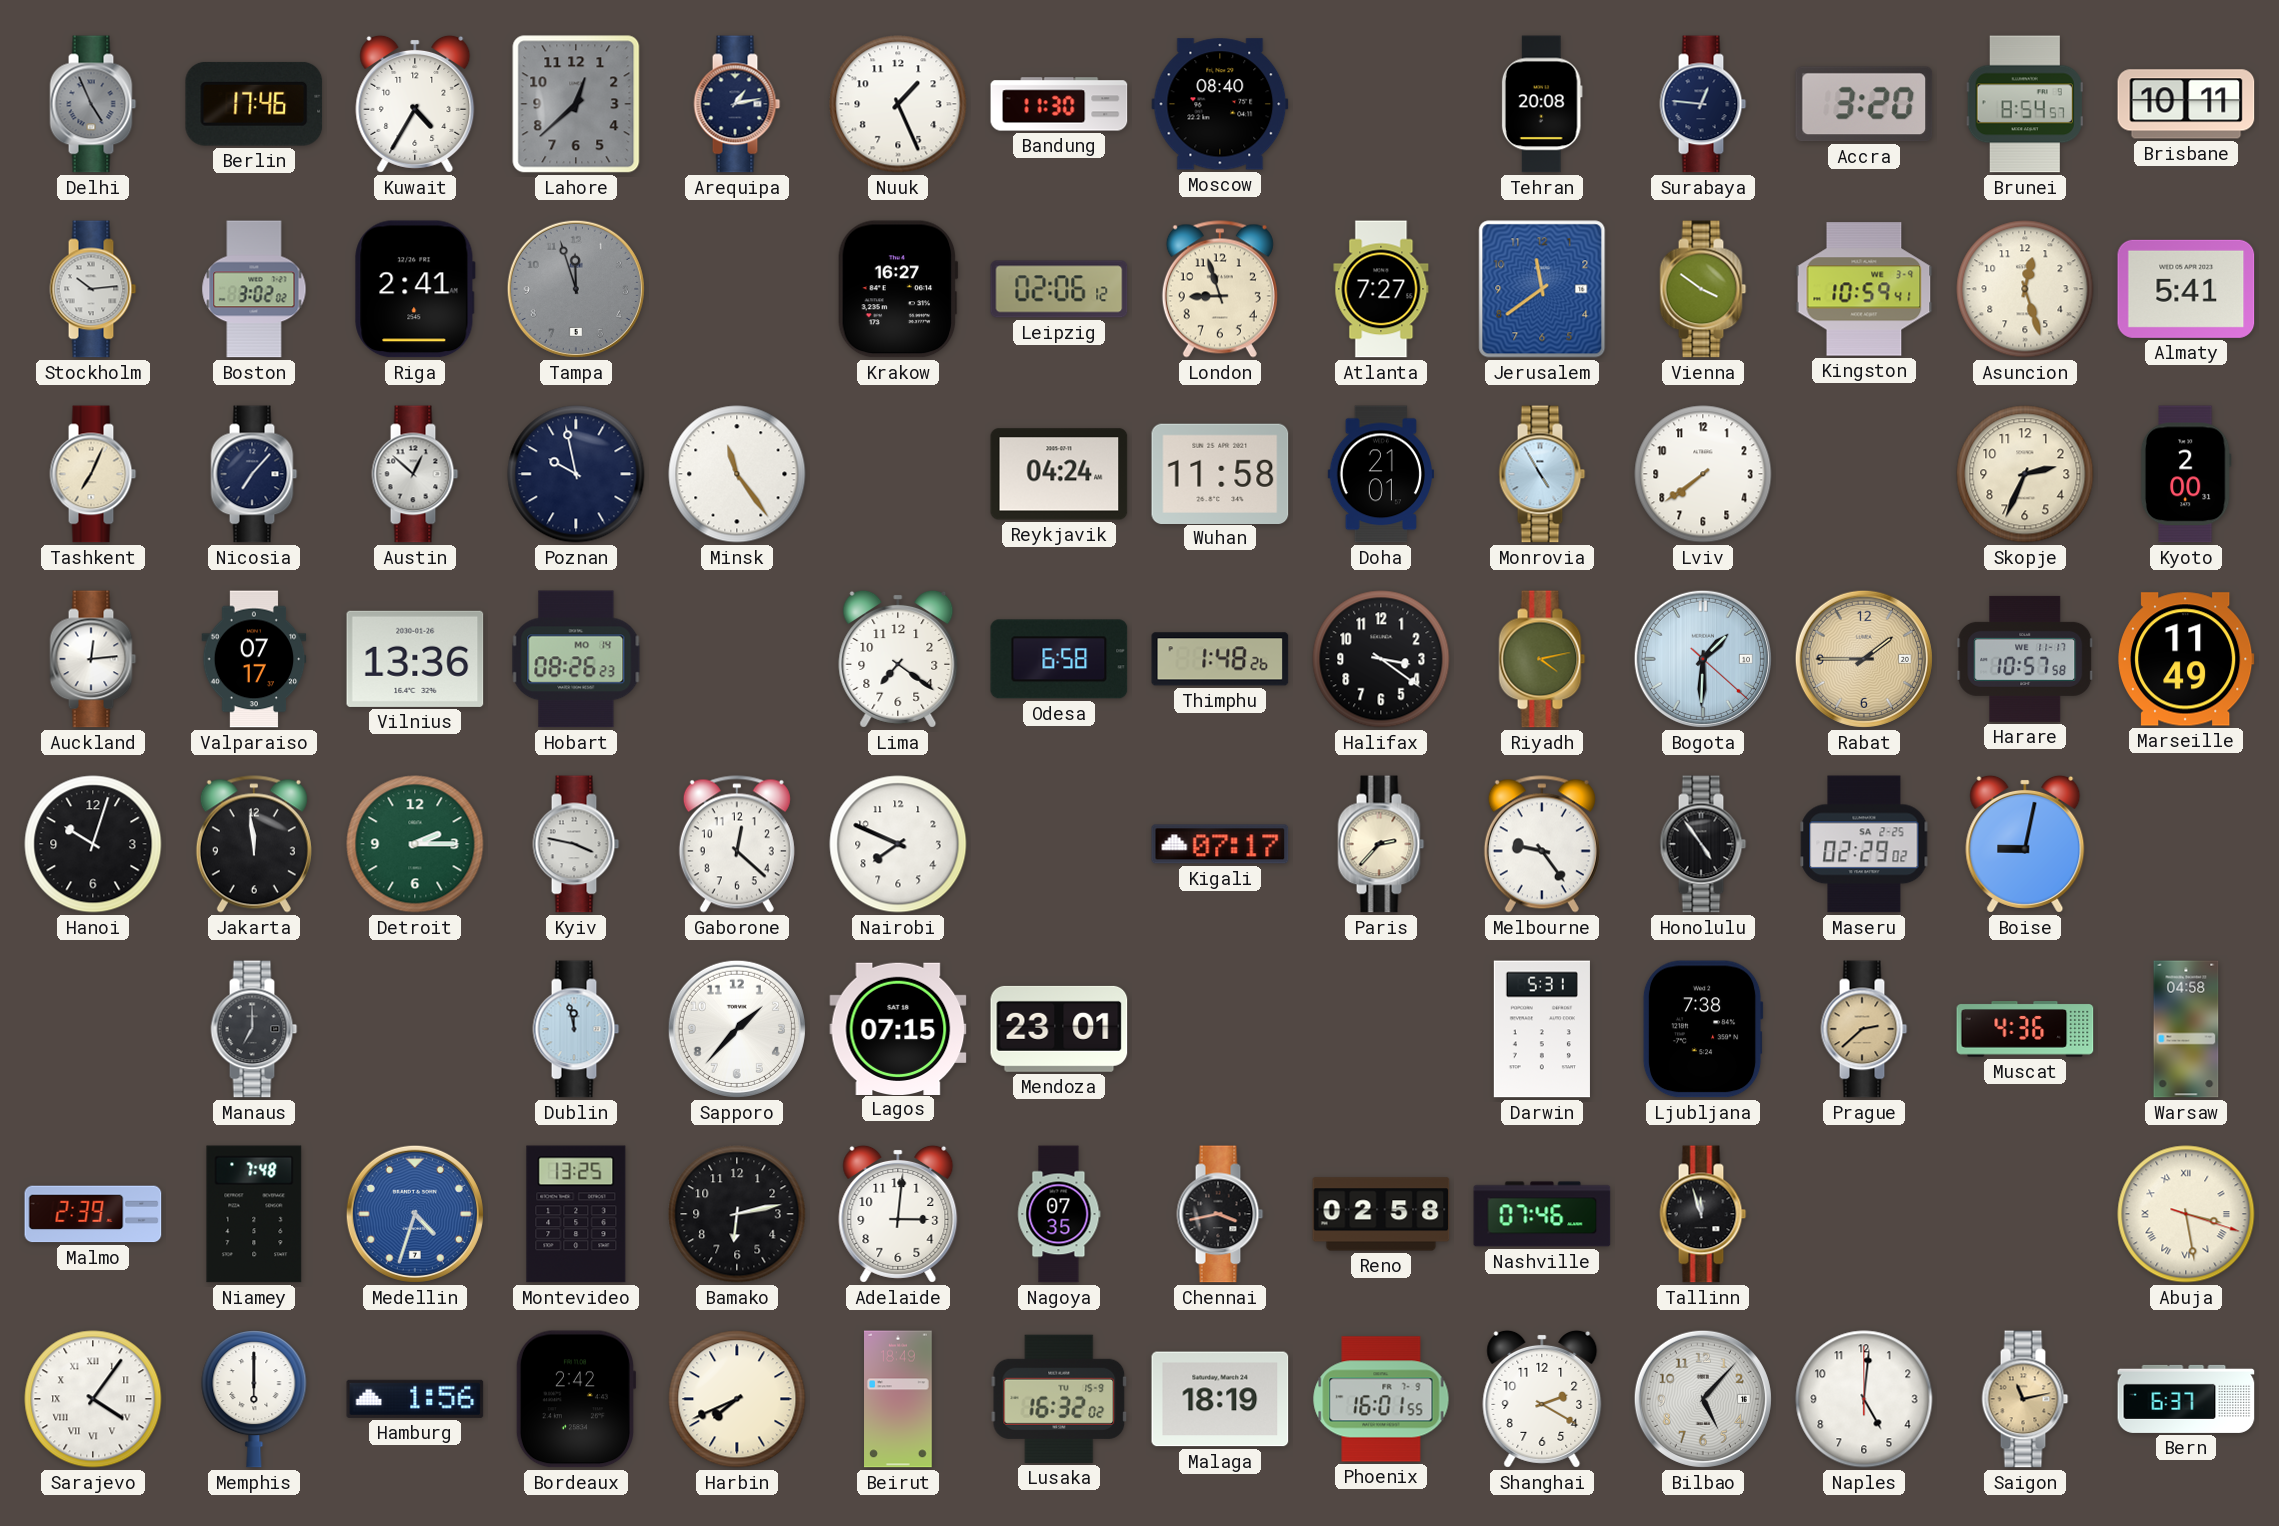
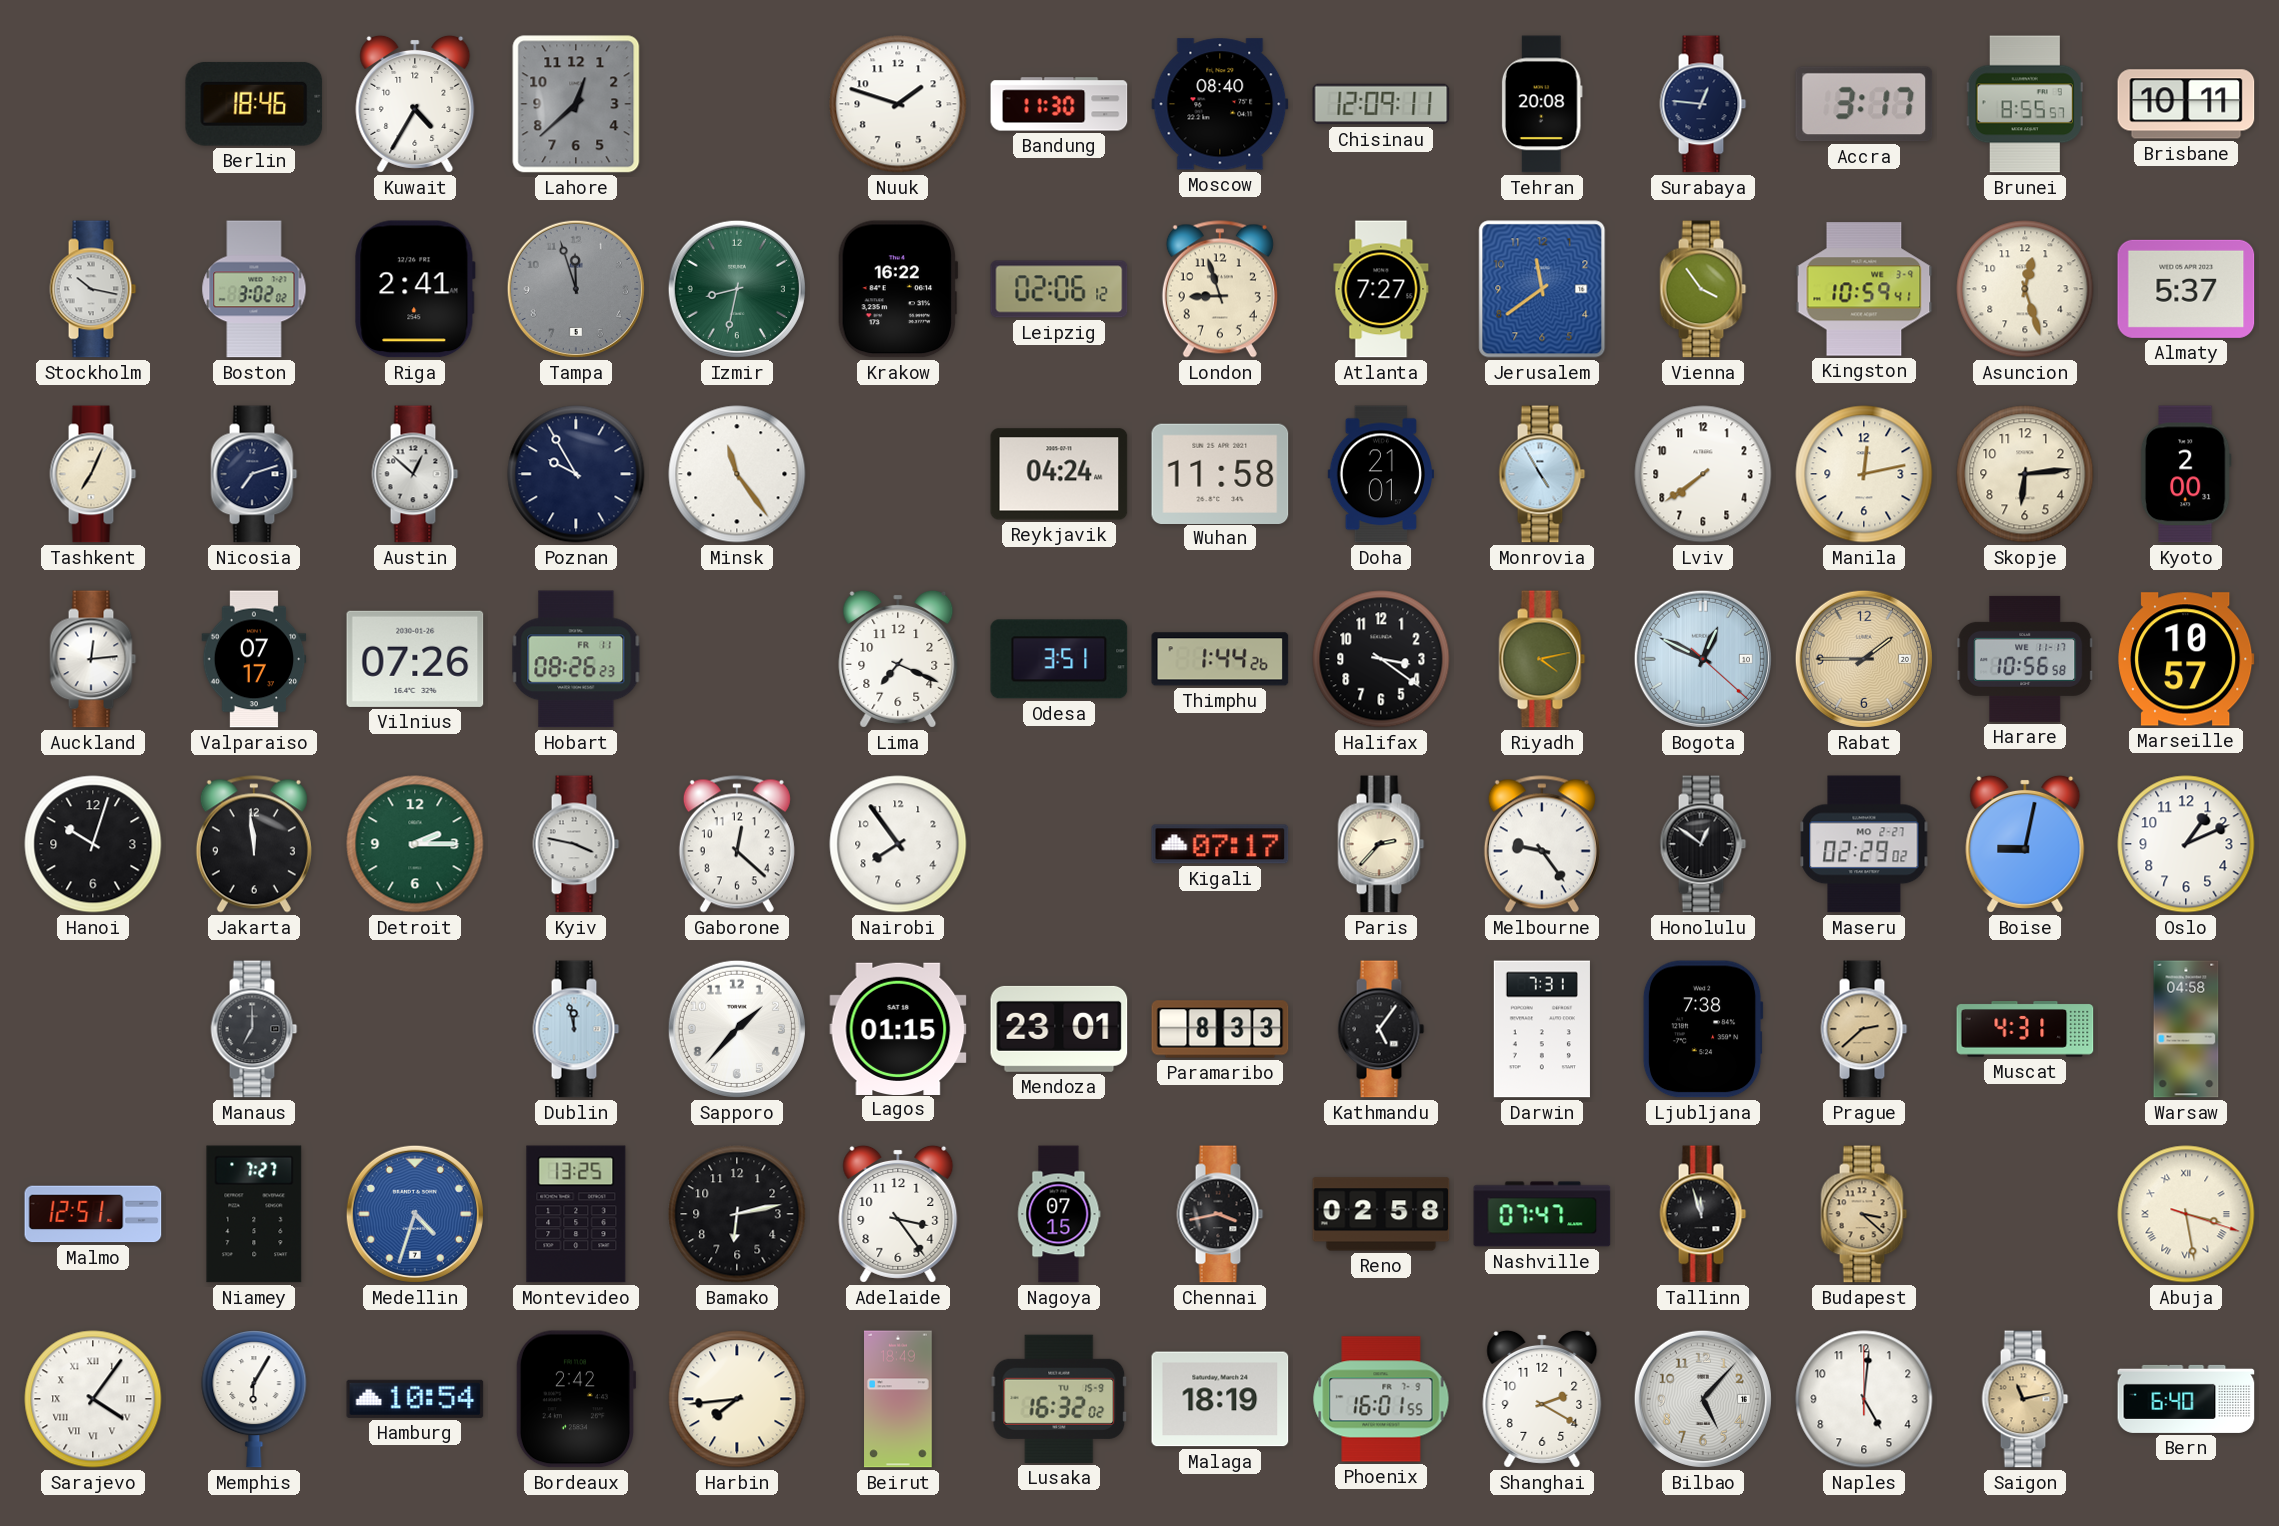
Delhi: 4:56 -> none (93, 104)
Berlin: 17:46 -> 18:46 (254, 104)
Arequipa: 1:13 -> none (737, 104)
Nuuk: 1:26 -> 1:48 (898, 104)
Chisinau: none -> 12:09 (1381, 104)
Accra: 3:20 -> 3:17 (1864, 104)
Brunei: 8:54 -> 8:55 (2025, 104)
Stockholm: 10:14 -> 10:17 (93, 289)
Izmir: none -> 8:32 (737, 289)
Krakow: 16:27 -> 16:22 (898, 289)
Vienna: 3:51 -> 3:54 (1703, 289)
Almaty: 5:41 -> 5:37 (2186, 289)
Nicosia: 7:07 -> 7:12 (254, 474)
Poznan: 9:58 -> 9:55 (576, 474)
Manila: none -> 12:13 (1864, 474)
Skopje: 2:34 -> 6:14 (2025, 474)
Vilnius: 13:36 -> 07:26 (415, 659)
Hobart date: MO 14 -> FR 11 (576, 659)
Lima: 7:21 -> 7:19 (898, 659)
Odesa: 6:58 -> 3:51 (1059, 659)
Thimphu: 1:48 -> 1:44 (1220, 659)
Bogota: 1:30 -> 12:49 (1703, 659)
Harare: 10:57 -> 10:56 (2025, 659)
Marseille: 11:49 -> 10:57 (2187, 659)
Nairobi: 7:49 -> 7:54 (898, 844)
Honolulu: 4:54 -> 12:51 (1703, 844)
Maseru date: SA 2-25 -> MO 2-27 (1864, 844)
Oslo: none -> 1:11 (2186, 844)
Lagos: 07:15 -> 01:15 (898, 1028)
Paramaribo: none -> 8:33 (1220, 1029)
Kathmandu: none -> 5:06 (1381, 1029)
Darwin: 5:31 -> 7:31 (1542, 1029)
Muscat: 4:36 -> 4:31 (2025, 1029)
Malmo: 2:39 -> 12:51 (93, 1214)
Niamey: 7:48 -> 7:27 (254, 1214)
Adelaide: 3:01 -> 3:24 (898, 1214)
Nagoya: 07:35 -> 07:15 (1059, 1214)
Nashville: 07:46 -> 07:47 (1542, 1214)
Budapest: none -> 3:22 (1864, 1214)
Memphis: 6:00 -> 6:05 (254, 1399)
Hamburg: 1:56 -> 10:54 (415, 1399)
Harbin: 7:41 -> 7:44 (737, 1399)
Bern: 6:37 -> 6:40 (2186, 1399)
